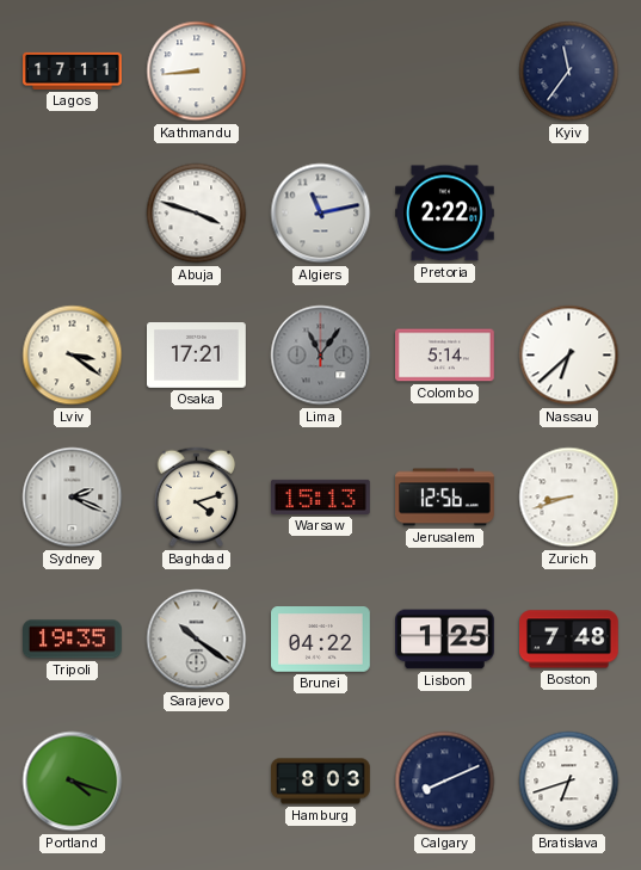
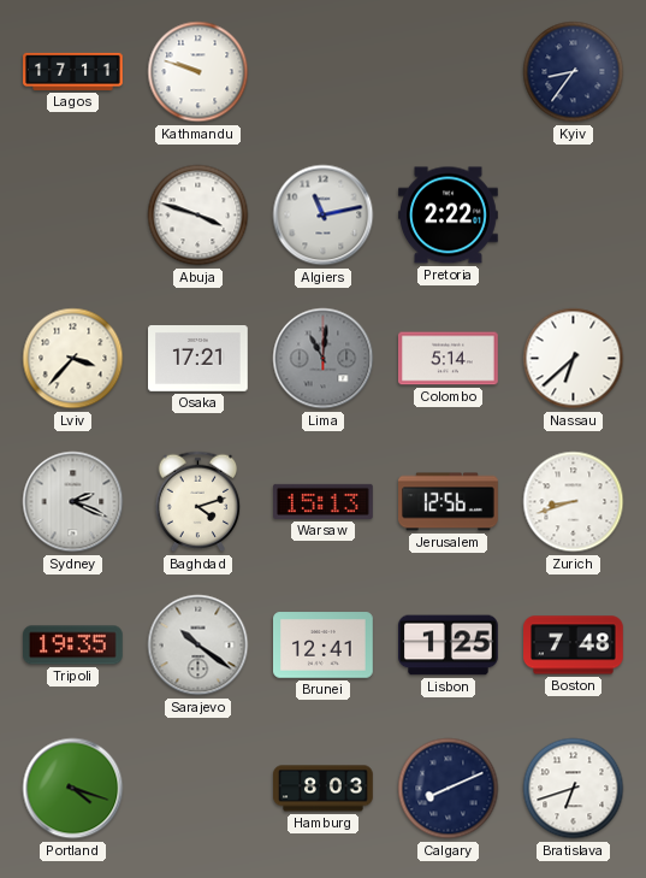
Kathmandu: 8:44 -> 9:48 (198, 72)
Kyiv: 11:36 -> 8:36 (574, 72)
Lviv: 3:21 -> 3:37 (73, 359)
Lima: 11:06 -> 11:01 (324, 359)
Brunei: 04:22 -> 12:41 (324, 646)
